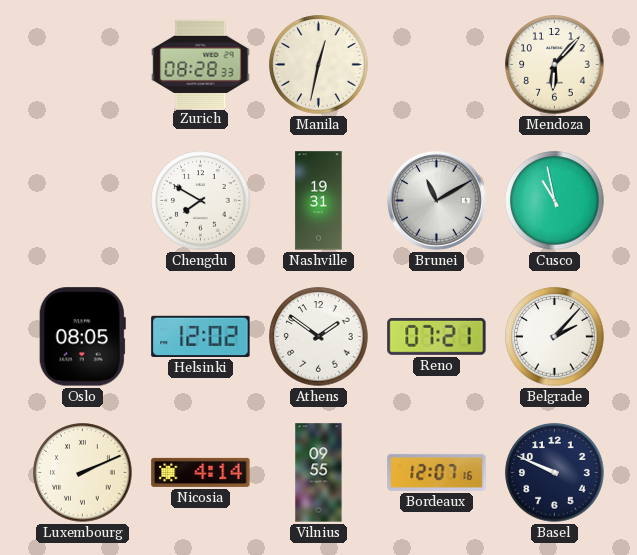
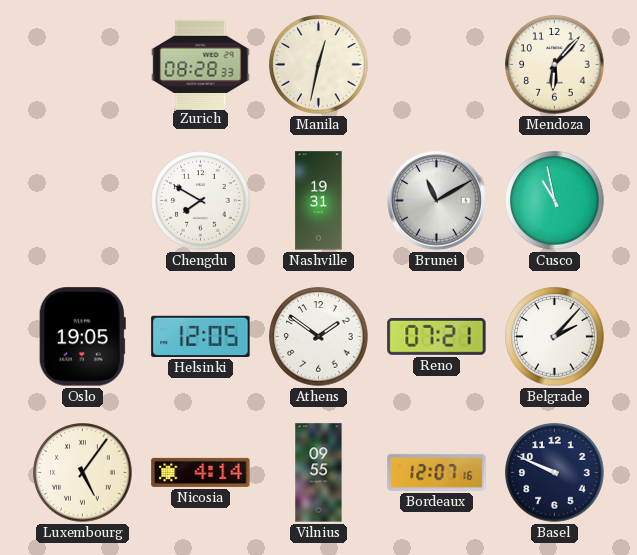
Oslo: 08:05 -> 19:05 (82, 337)
Helsinki: 12:02 -> 12:05 (201, 336)
Luxembourg: 2:11 -> 5:06 (83, 473)
